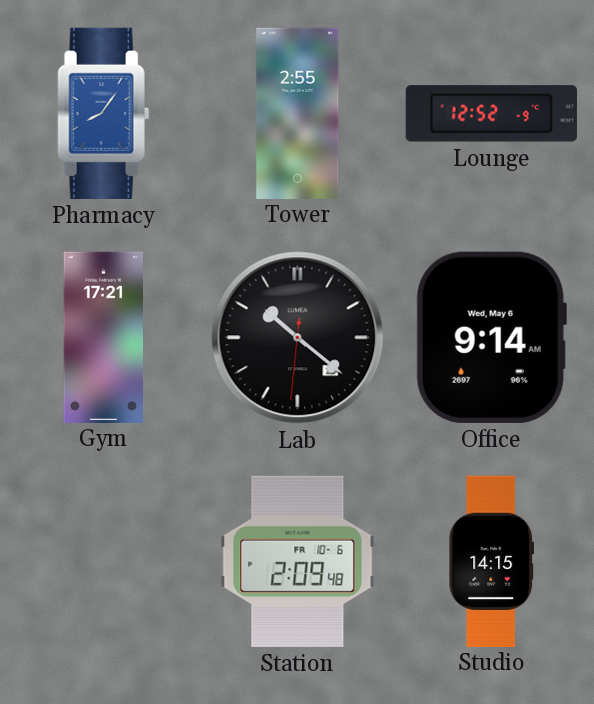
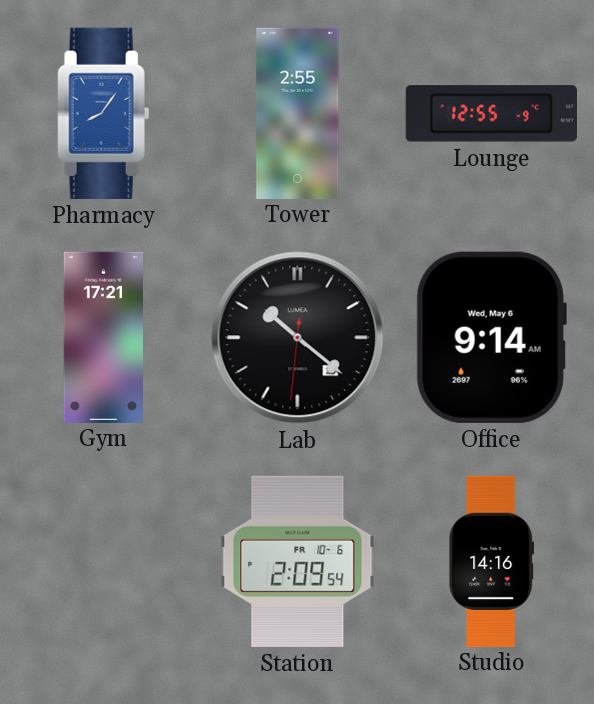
Lounge: 12:52 -> 12:55 (491, 114)
Station: 2:09:48 -> 2:09:54 (298, 561)
Studio: 14:15 -> 14:16 (492, 561)
